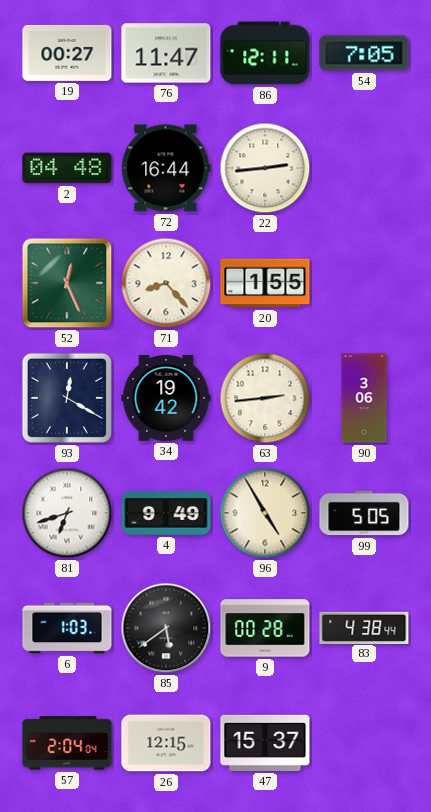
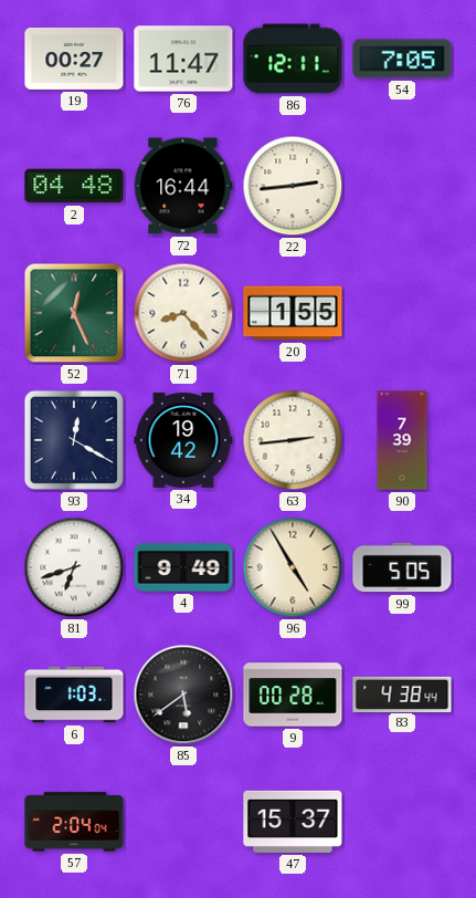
90: 3:06 -> 7:39 (402, 440)
26: 12:15 -> none (166, 743)
